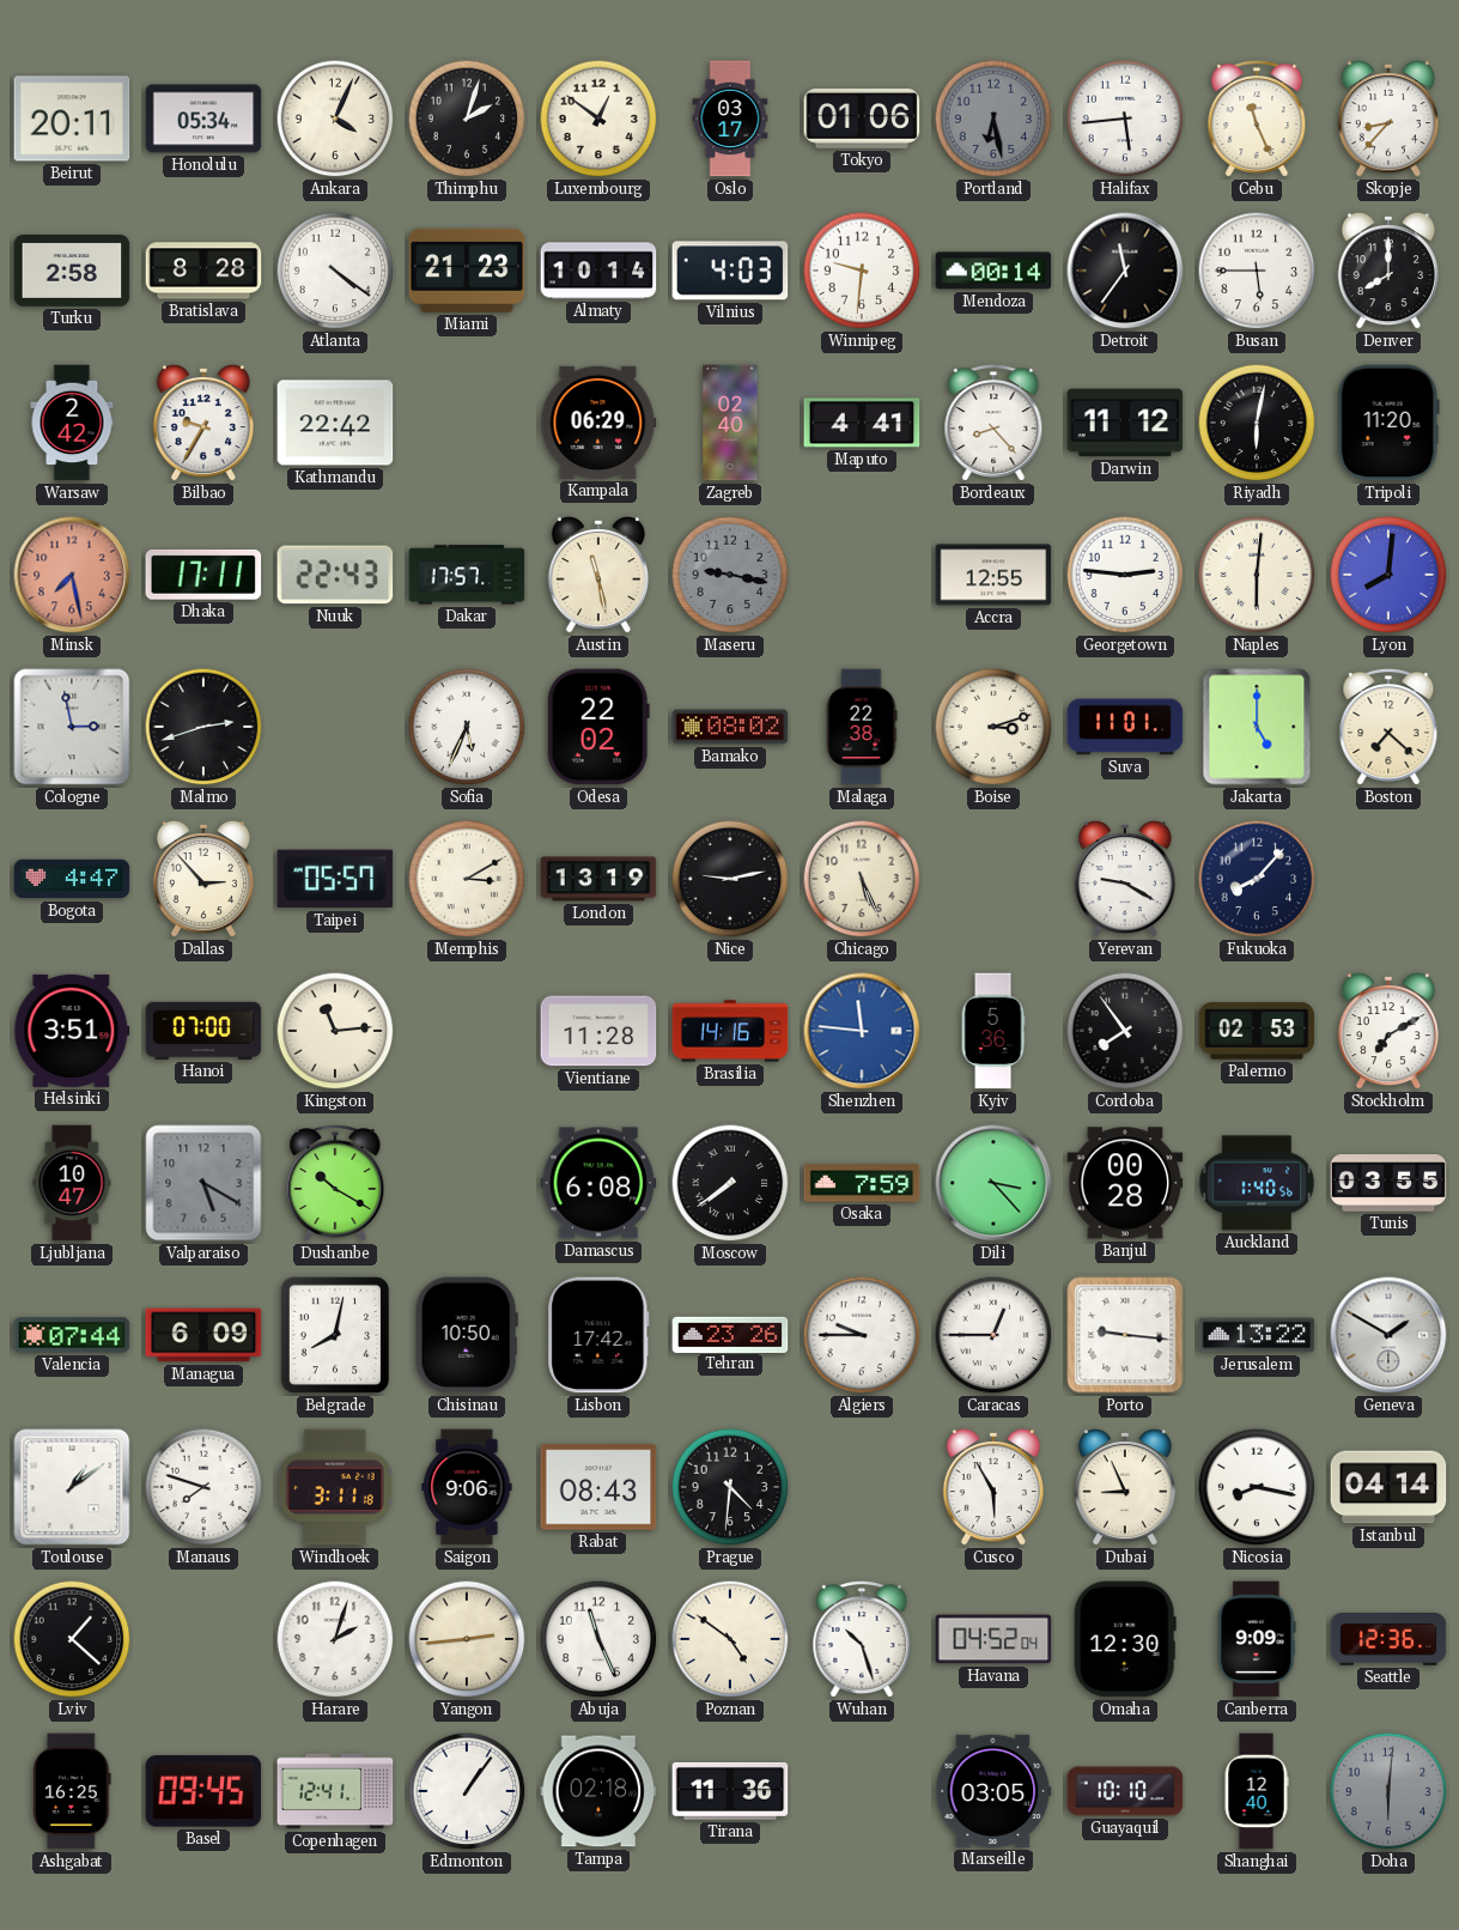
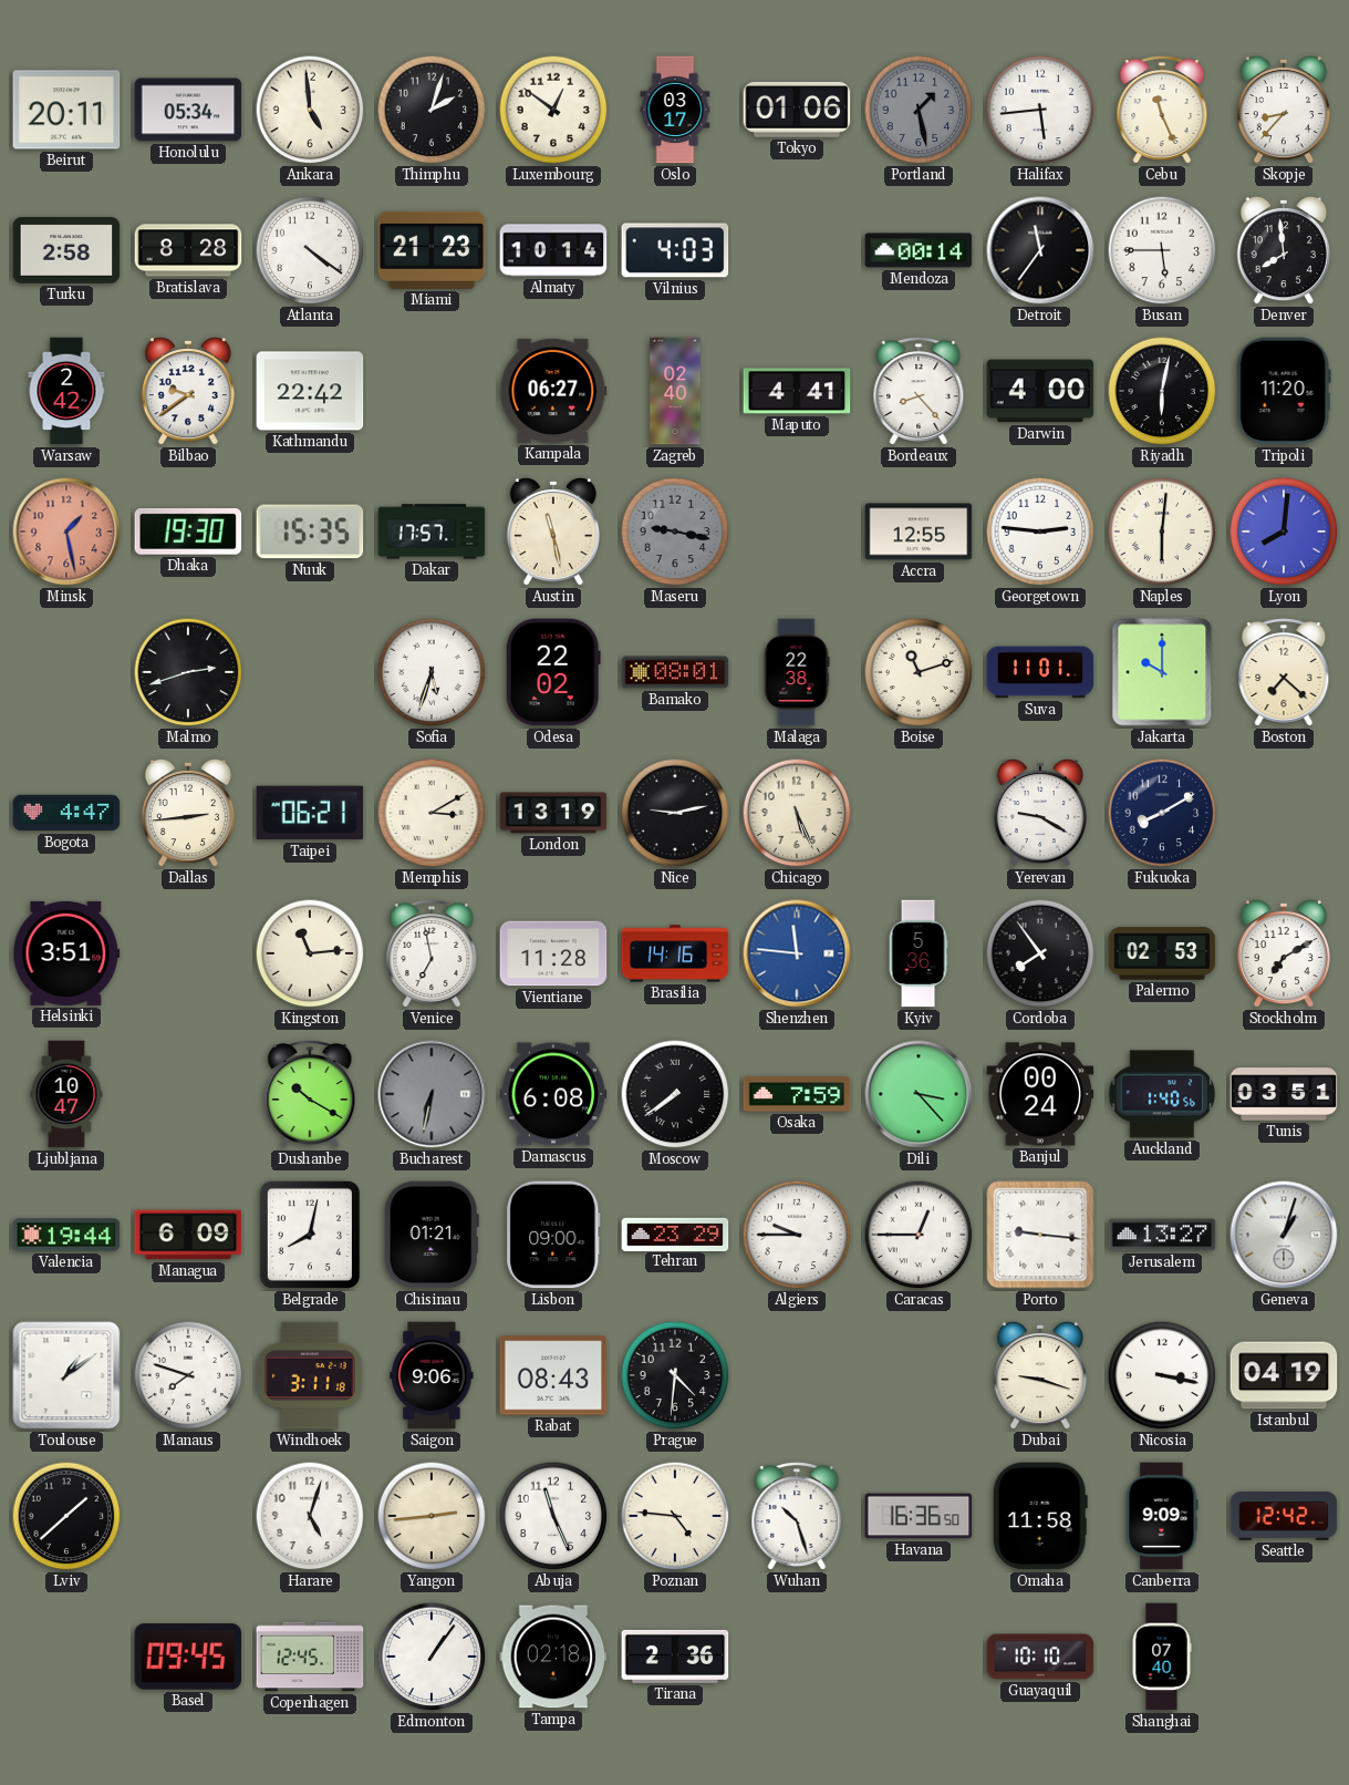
Ankara: 4:04 -> 4:59 (310, 110)
Portland: 6:28 -> 1:28 (919, 110)
Winnipeg: 9:31 -> none (862, 271)
Denver: 8:00 -> 7:59 (1283, 250)
Bilbao: 9:35 -> 9:39 (187, 391)
Kampala: 06:29 -> 06:27 (553, 391)
Darwin: 11:12 -> 4:00 (1040, 391)
Minsk: 7:28 -> 1:28 (66, 532)
Dhaka: 17:11 -> 19:30 (188, 532)
Nuuk: 22:43 -> 15:35 (310, 532)
Cologne: 2:58 -> none (72, 727)
Sofia: 5:34 -> 5:33 (432, 672)
Bamako: 08:02 -> 08:01 (675, 672)
Boise: 3:12 -> 11:12 (919, 672)
Jakarta: 5:00 -> 10:00 (1162, 672)
Dallas: 2:53 -> 2:44 (187, 813)
Taipei: 05:57 -> 06:21 (310, 813)
Fukuoka: 8:07 -> 8:10 (1162, 813)
Hanoi: 07:00 -> none (203, 1031)
Venice: none -> 6:58 (432, 953)
Valparaiso: 5:20 -> none (203, 1183)
Bucharest: none -> 6:32 (432, 1094)
Banjul: 00:28 -> 00:24 (1040, 1094)
Tunis: 03:55 -> 03:51 (1284, 1094)
Valencia: 07:44 -> 19:44 (66, 1235)
Chisinau: 10:50 -> 01:21 (432, 1235)
Lisbon: 17:42 -> 09:00 (553, 1235)
Tehran: 23:26 -> 23:29 (675, 1234)
Jerusalem: 13:22 -> 13:27 (1162, 1235)
Geneva: 1:50 -> 1:03 (1284, 1235)
Cusco: 5:55 -> none (992, 1487)
Dubai: 8:56 -> 9:18 (1039, 1375)
Nicosia: 8:17 -> 3:17 (1162, 1375)
Istanbul: 04:14 -> 04:19 (1284, 1375)
Lviv: 1:22 -> 1:38 (66, 1516)
Harare: 2:03 -> 5:03 (310, 1516)
Poznan: 4:51 -> 4:46 (675, 1516)
Havana: 04:52 -> 16:36 (919, 1516)
Omaha: 12:30 -> 11:58 (1040, 1516)
Seattle: 12:36 -> 12:42 (1284, 1517)
Ashgabat: 16:25 -> none (72, 1791)
Copenhagen: 12:41 -> 12:45 (310, 1657)
Tirana: 11:36 -> 2:36 (675, 1657)
Marseille: 03:05 -> none (993, 1791)
Shanghai: 12:40 -> 07:40 (1162, 1657)
Doha: 6:01 -> none (1388, 1791)
